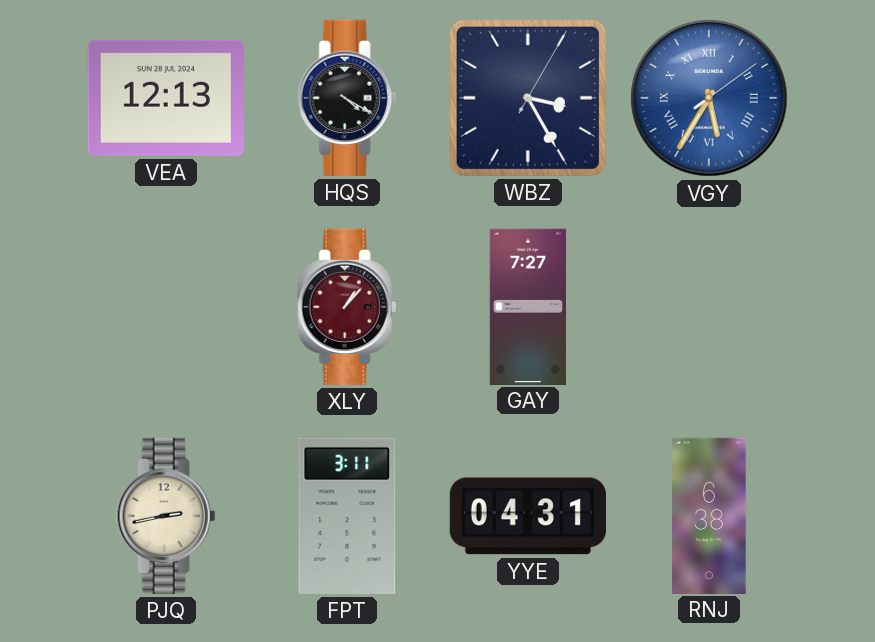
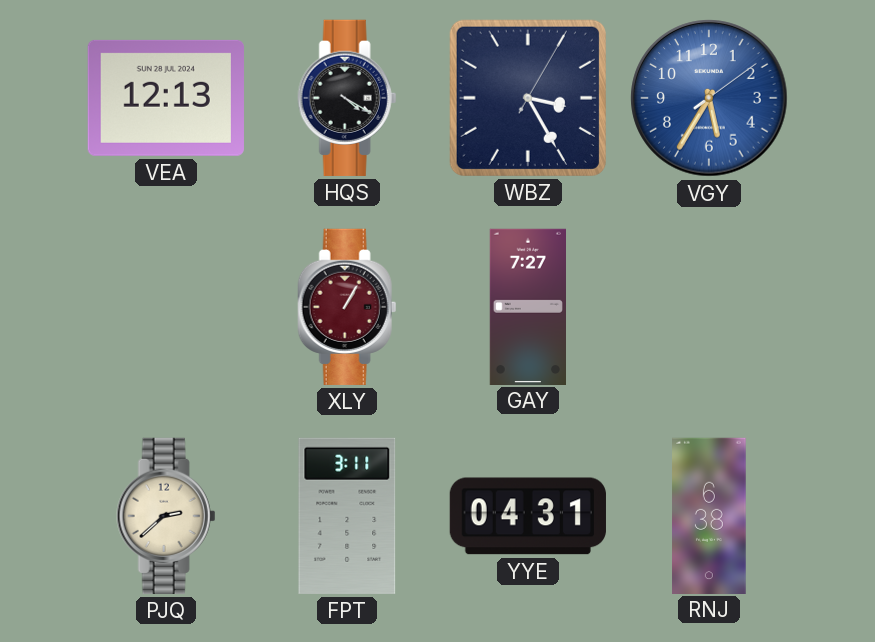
VGY numerals: Roman -> Arabic (709, 98)
XLY: 1:07 -> 1:05 (347, 307)
PJQ: 2:43 -> 2:38 (166, 516)
